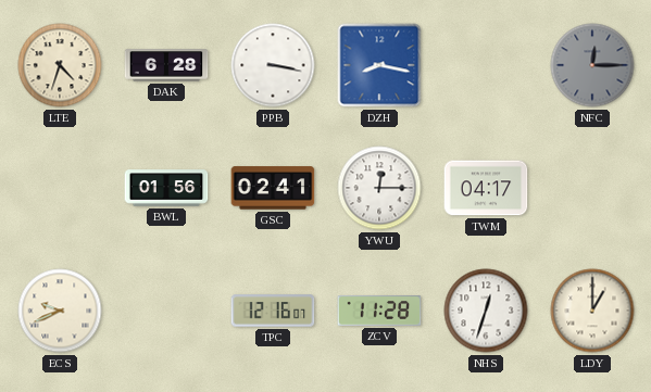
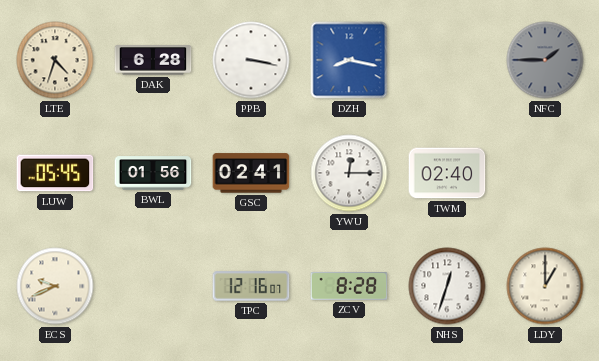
NFC: 12:15 -> 1:45 (545, 60)
LUW: none -> 05:45 (55, 173)
TWM: 04:17 -> 02:40 (447, 173)
ZCV: 11:28 -> 8:28 (349, 286)
